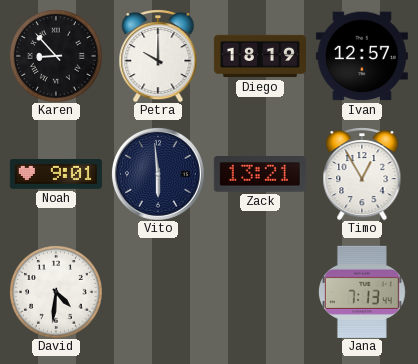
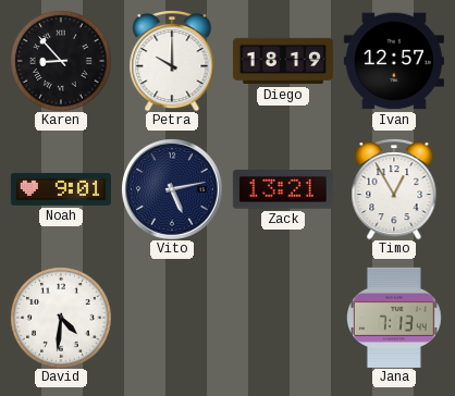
Vito: 5:59 -> 5:13 (172, 189)
